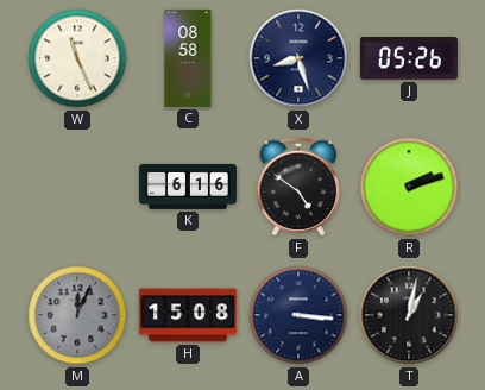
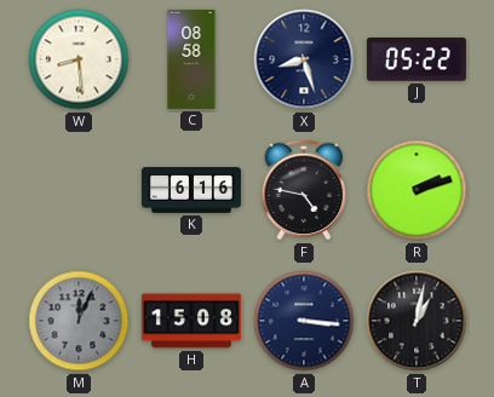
W: 11:26 -> 8:29 (79, 59)
J: 05:26 -> 05:22 (417, 59)
F: 4:51 -> 4:47 (304, 190)
